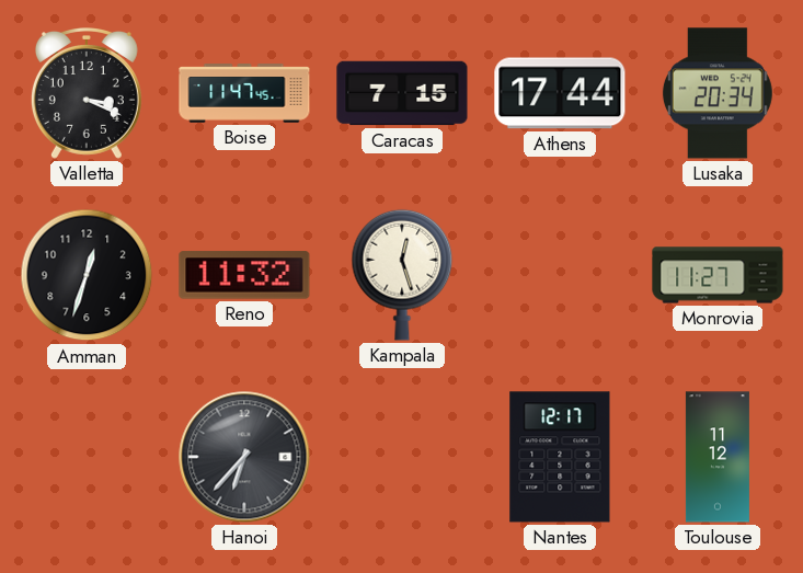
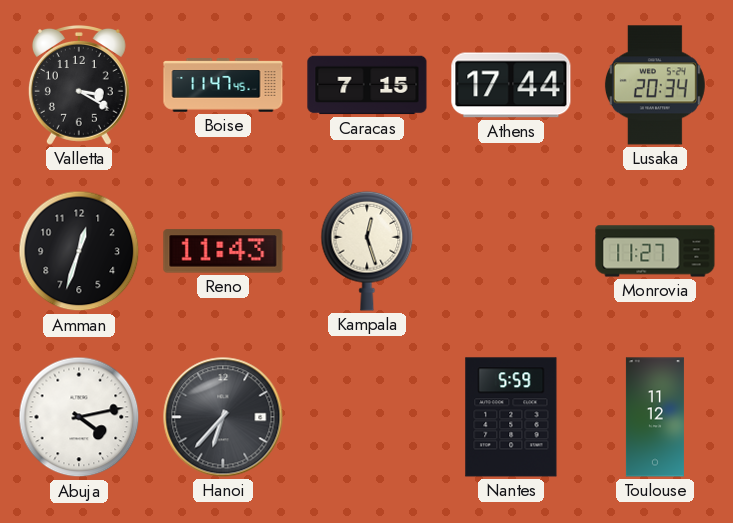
Valletta: 3:19 -> 3:20 (79, 86)
Reno: 11:32 -> 11:43 (223, 251)
Abuja: none -> 4:13 (79, 417)
Nantes: 12:17 -> 5:59 (511, 417)
